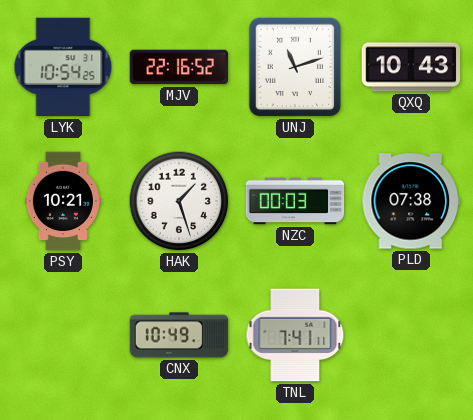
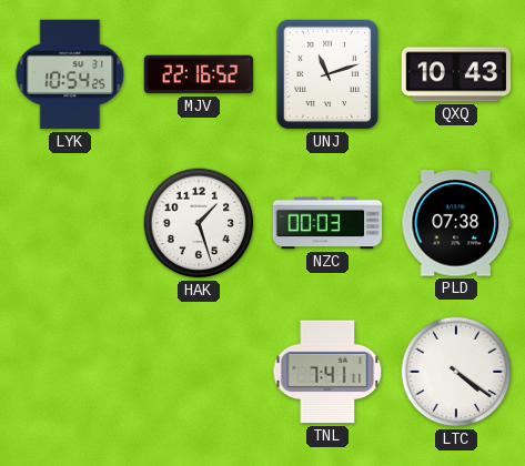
PSY: 10:21 -> none (63, 201)
CNX: 10:49 -> none (179, 335)
LTC: none -> 4:21 (456, 372)
